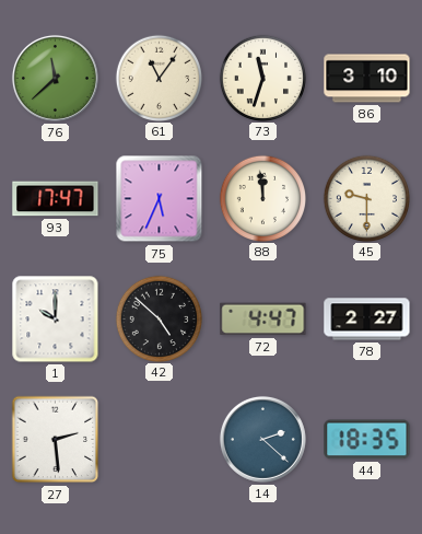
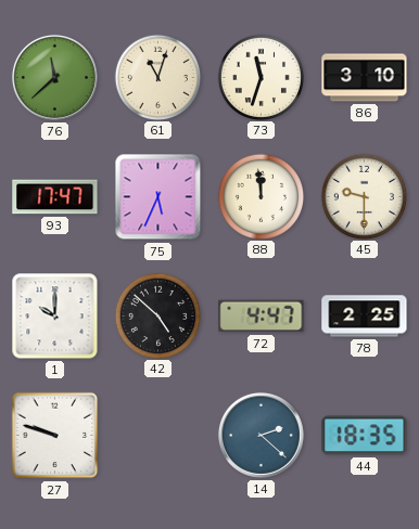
61: 11:06 -> 11:03 (157, 77)
78: 2:27 -> 2:25 (365, 317)
27: 2:29 -> 9:48 (55, 436)
